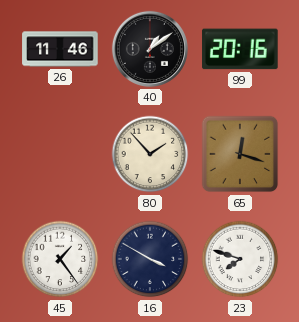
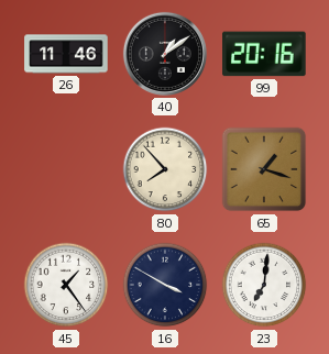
80: 1:53 -> 7:53 (165, 169)
65: 12:18 -> 1:18 (264, 169)
23: 7:48 -> 7:01 (264, 285)
